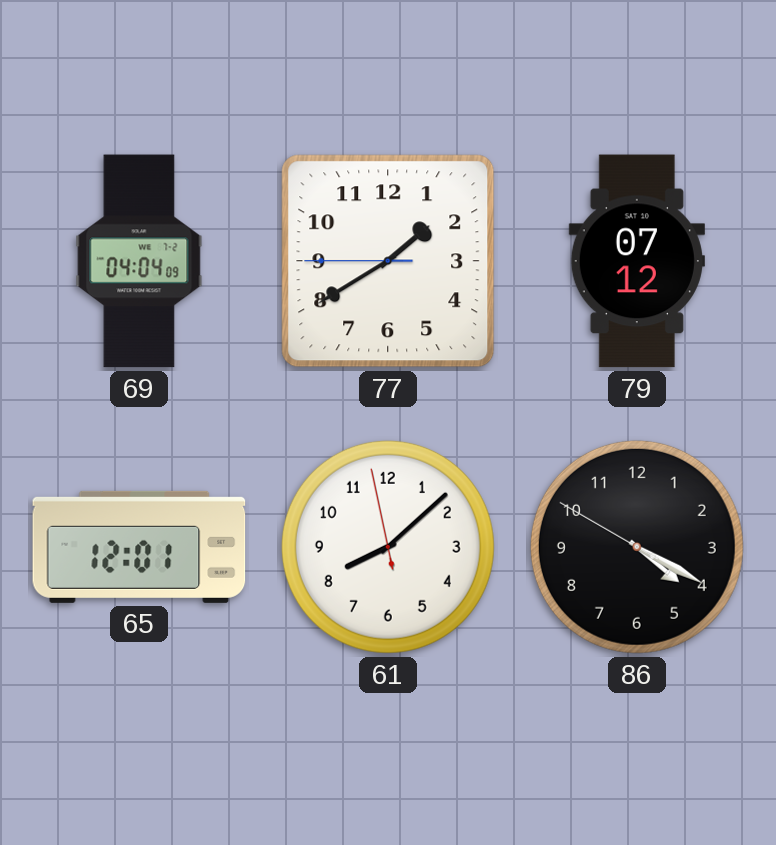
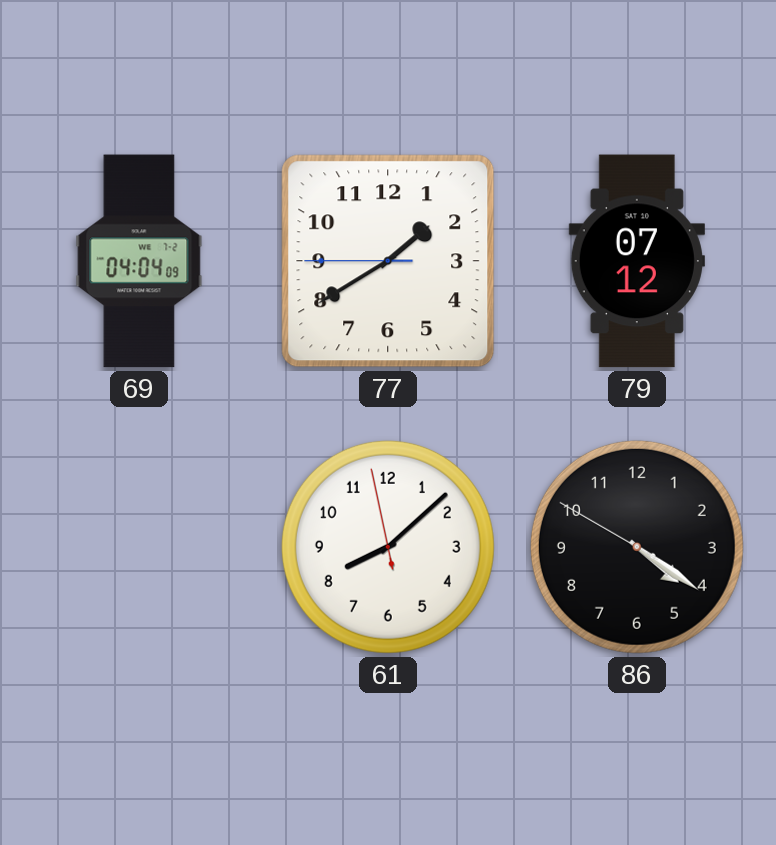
65: 12:01 -> none (139, 547)
86: 4:19 -> 4:20 (637, 547)
